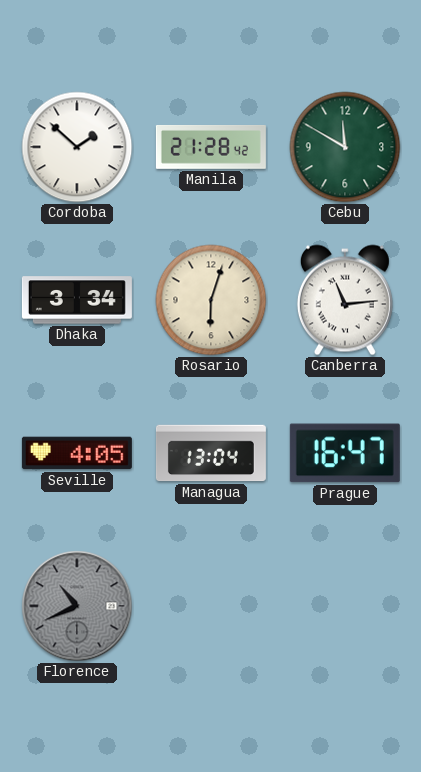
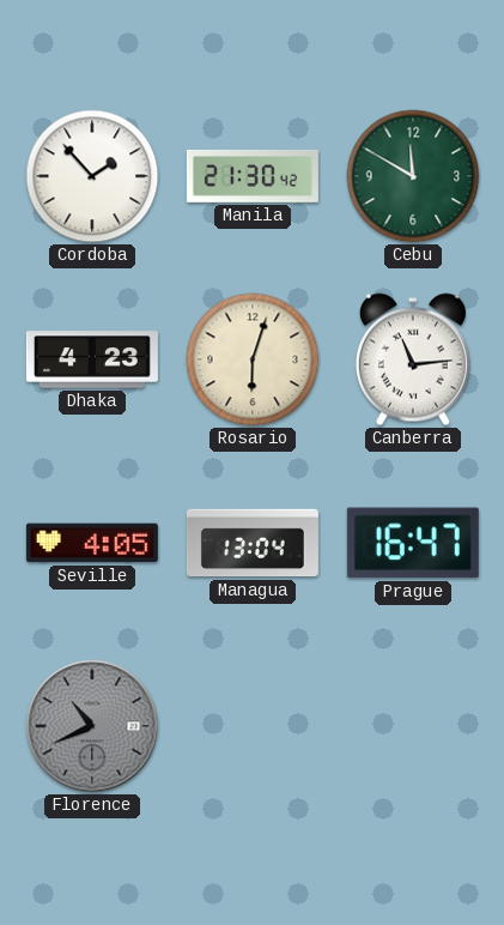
Cordoba: 1:52 -> 1:53 (92, 176)
Manila: 21:28 -> 21:30 (253, 176)
Dhaka: 3:34 -> 4:23 (92, 359)
